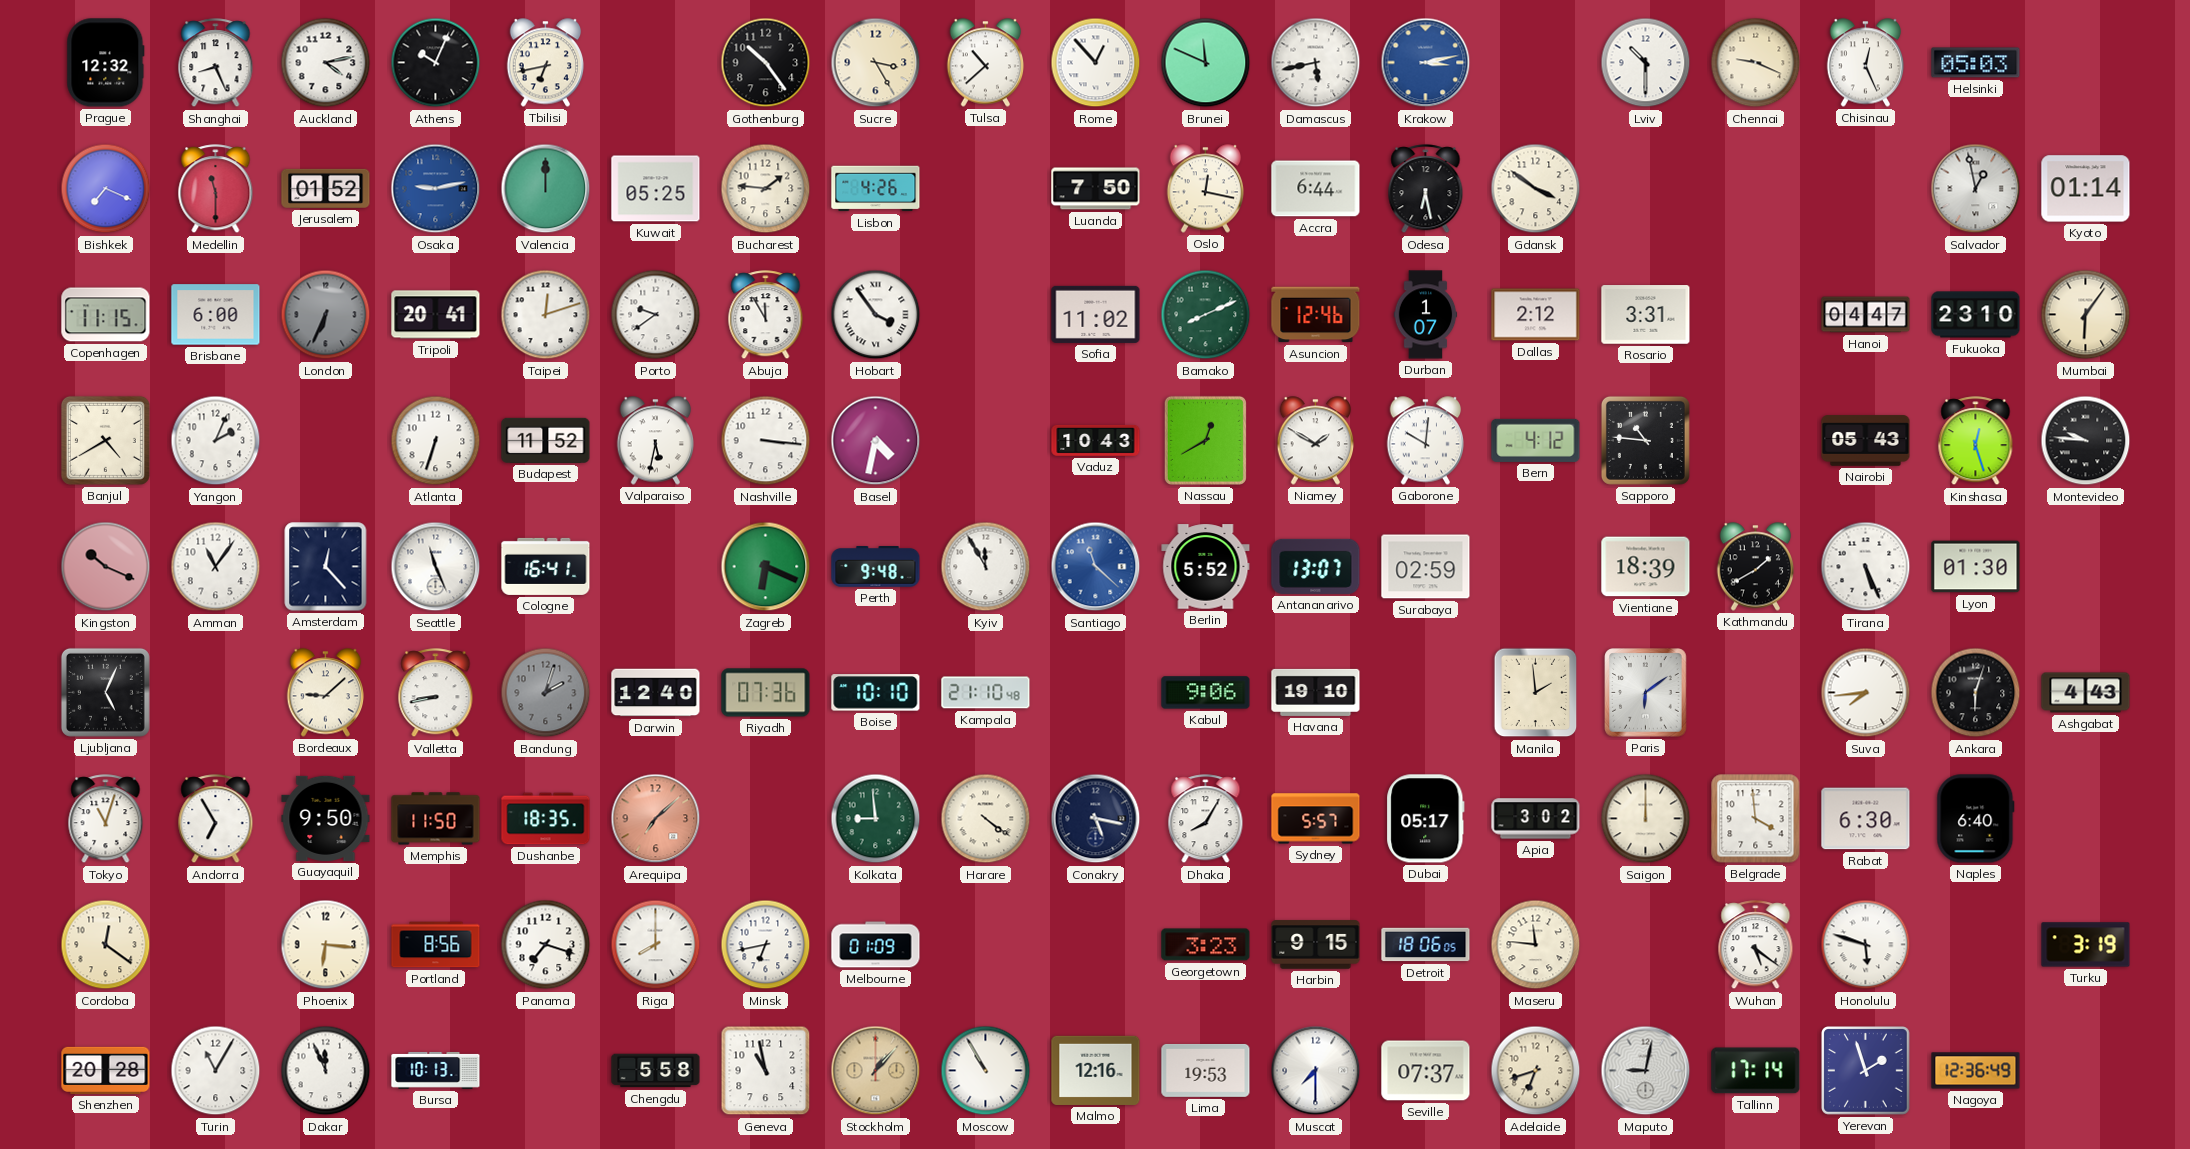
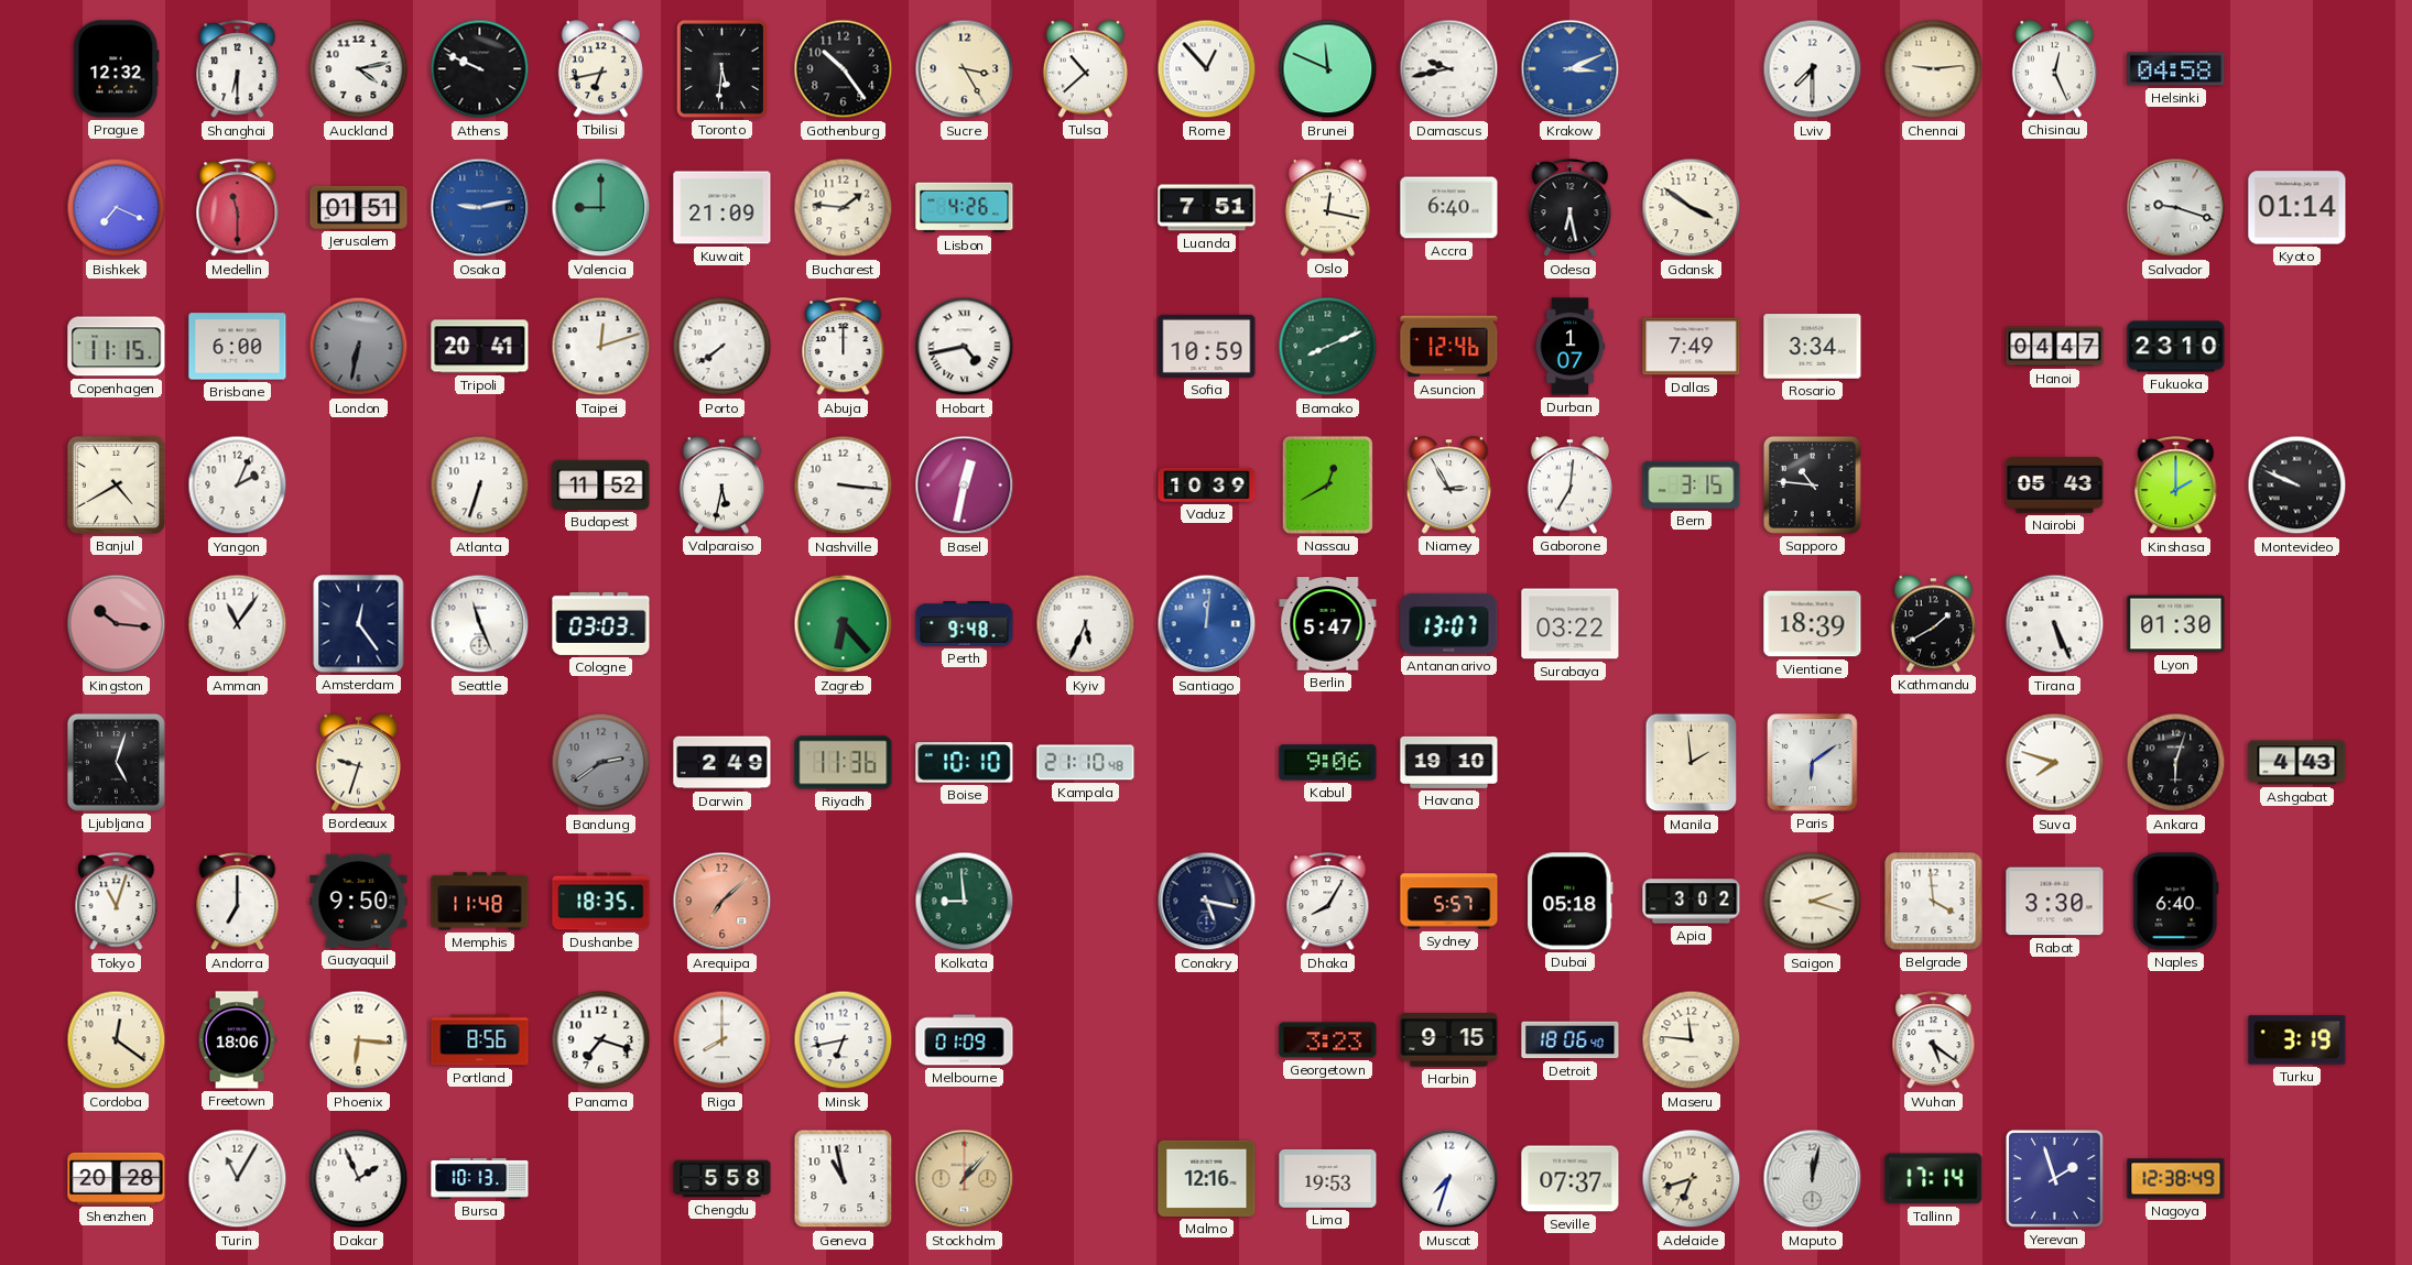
Shanghai: 8:26 -> 6:30 (238, 69)
Athens: 10:04 -> 9:49 (480, 69)
Toronto: none -> 5:31 (721, 68)
Damascus: 5:43 -> 9:43 (1449, 69)
Krakow: 3:13 -> 3:11 (1571, 69)
Lviv: 10:30 -> 7:30 (1813, 69)
Chennai: 9:19 -> 9:14 (1934, 69)
Helsinki: 05:03 -> 04:58 (2176, 69)
Jerusalem: 01:52 -> 01:51 (359, 207)
Valencia: 12:00 -> 9:00 (601, 208)
Kuwait: 05:25 -> 21:09 (722, 208)
Luanda: 7:50 -> 7:51 (1207, 208)
Accra: 6:44 -> 6:40 (1449, 208)
Salvador: 12:58 -> 9:18 (2176, 208)
London: 6:34 -> 6:32 (359, 347)
Porto: 9:39 -> 7:39 (722, 347)
Abuja: 11:55 -> 12:00 (844, 347)
Hobart: 3:54 -> 4:43 (965, 347)
Sofia: 11:02 -> 10:59 (1207, 346)
Dallas: 2:12 -> 7:49 (1692, 347)
Rosario: 3:31 -> 3:34 (1813, 347)
Mumbai: 6:06 -> none (2086, 315)
Basel: 4:32 -> 12:32 (965, 486)
Vaduz: 10:43 -> 10:39 (1207, 484)
Niamey: 1:50 -> 2:55 (1449, 486)
Gaborone: 10:01 -> 7:01 (1571, 486)
Bern: 4:12 -> 3:15 (1692, 484)
Kinshasa: 12:27 -> 2:00 (2176, 486)
Montevideo: 9:46 -> 9:49 (2297, 486)
Kingston: 10:19 -> 10:16 (117, 624)
Amsterdam: 12:23 -> 12:24 (359, 624)
Cologne: 16:41 -> 03:03 (601, 623)
Zagreb: 6:19 -> 6:23 (844, 624)
Kyiv: 11:55 -> 5:34 (1086, 624)
Santiago: 11:22 -> 12:01 (1207, 624)
Berlin: 5:52 -> 5:47 (1328, 624)
Surabaya: 02:59 -> 03:22 (1571, 624)
Ljubljana: 5:04 -> 5:03 (116, 762)
Bordeaux: 9:08 -> 9:33 (359, 763)
Valletta: 8:43 -> none (436, 693)
Bandung: 2:03 -> 2:39 (601, 763)
Darwin: 12:40 -> 2:49 (722, 763)
Riyadh: 07:36 -> 11:36 (844, 763)
Suva: 7:44 -> 7:48 (2055, 763)
Andorra: 6:55 -> 7:00 (238, 902)
Memphis: 11:50 -> 11:48 (480, 902)
Harare: 4:21 -> none (986, 819)
Dubai: 05:17 -> 05:18 (1571, 902)
Saigon: 12:00 -> 2:18 (1813, 902)
Rabat: 6:30 -> 3:30 (2055, 902)
Freetown: none -> 18:06 (237, 1040)
Detroit: 18:06:05 -> 18:06:40 (1571, 1040)
Honolulu: 5:48 -> none (1866, 945)
Dakar: 11:56 -> 1:56 (359, 1179)
Moscow: 10:55 -> none (986, 1071)
Muscat: 7:30 -> 7:33 (1449, 1179)
Maputo: 9:02 -> 12:02 (1813, 1179)
Nagoya: 12:36 -> 12:38 (2176, 1179)
